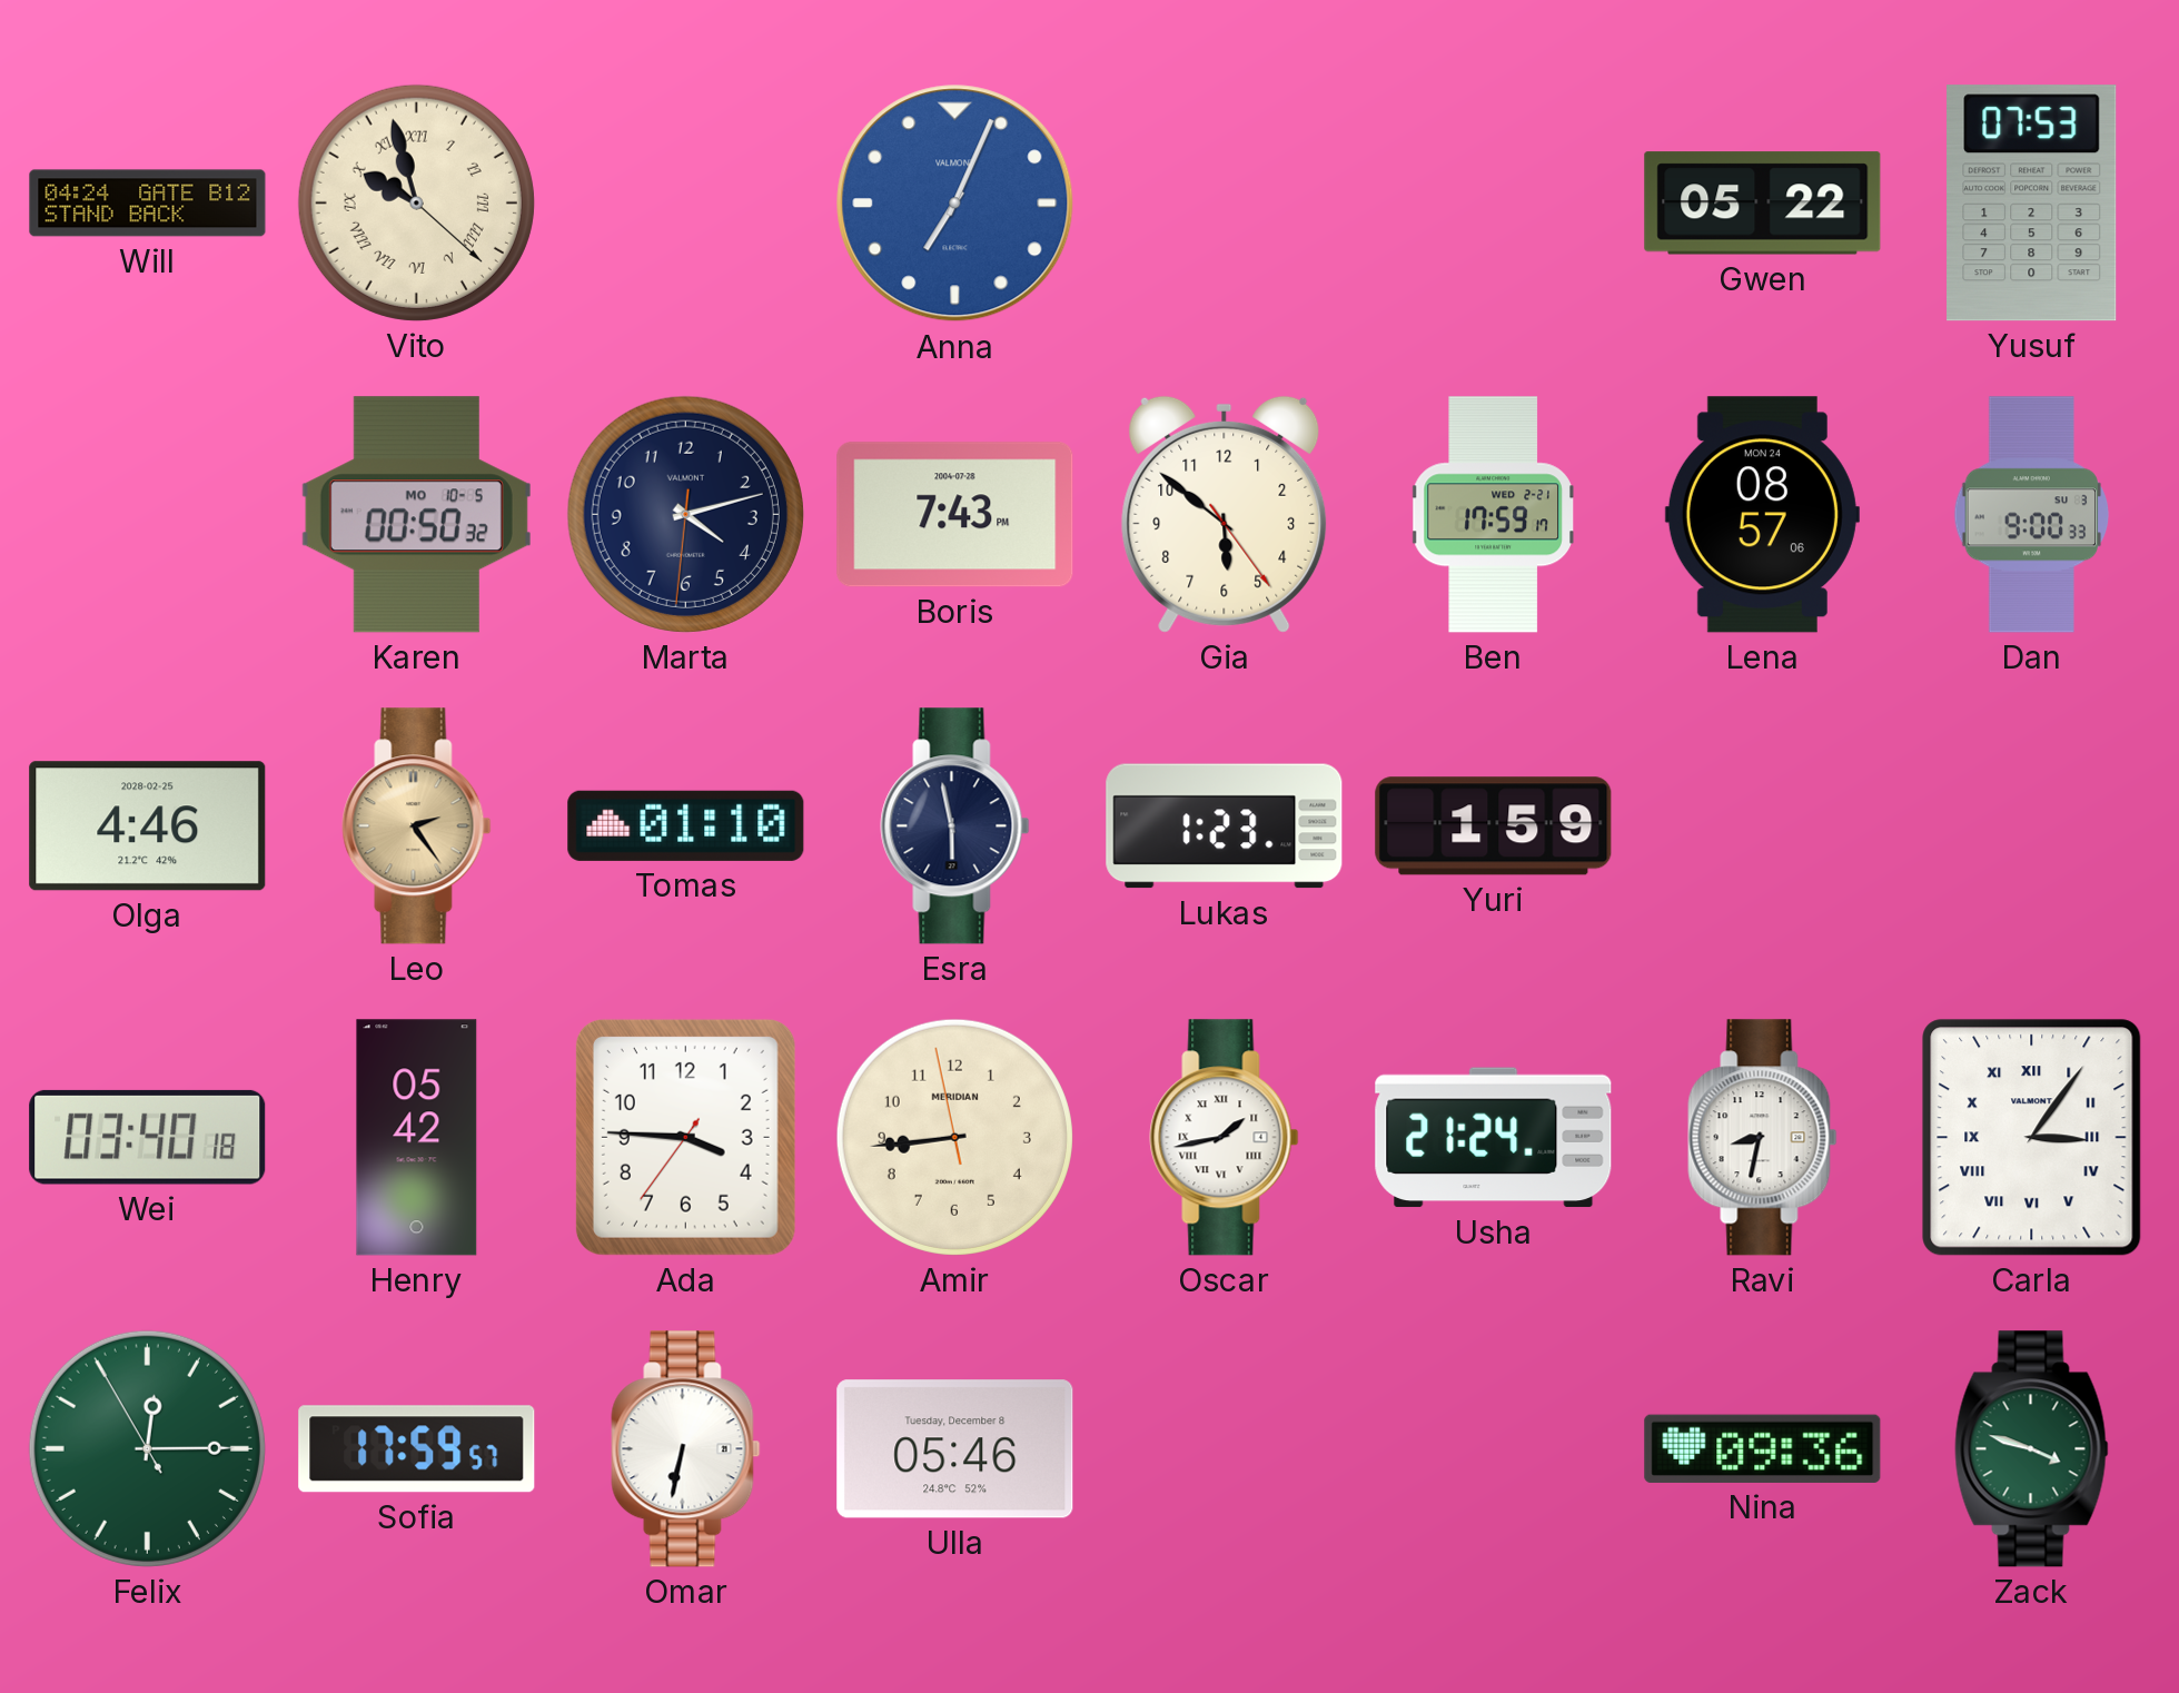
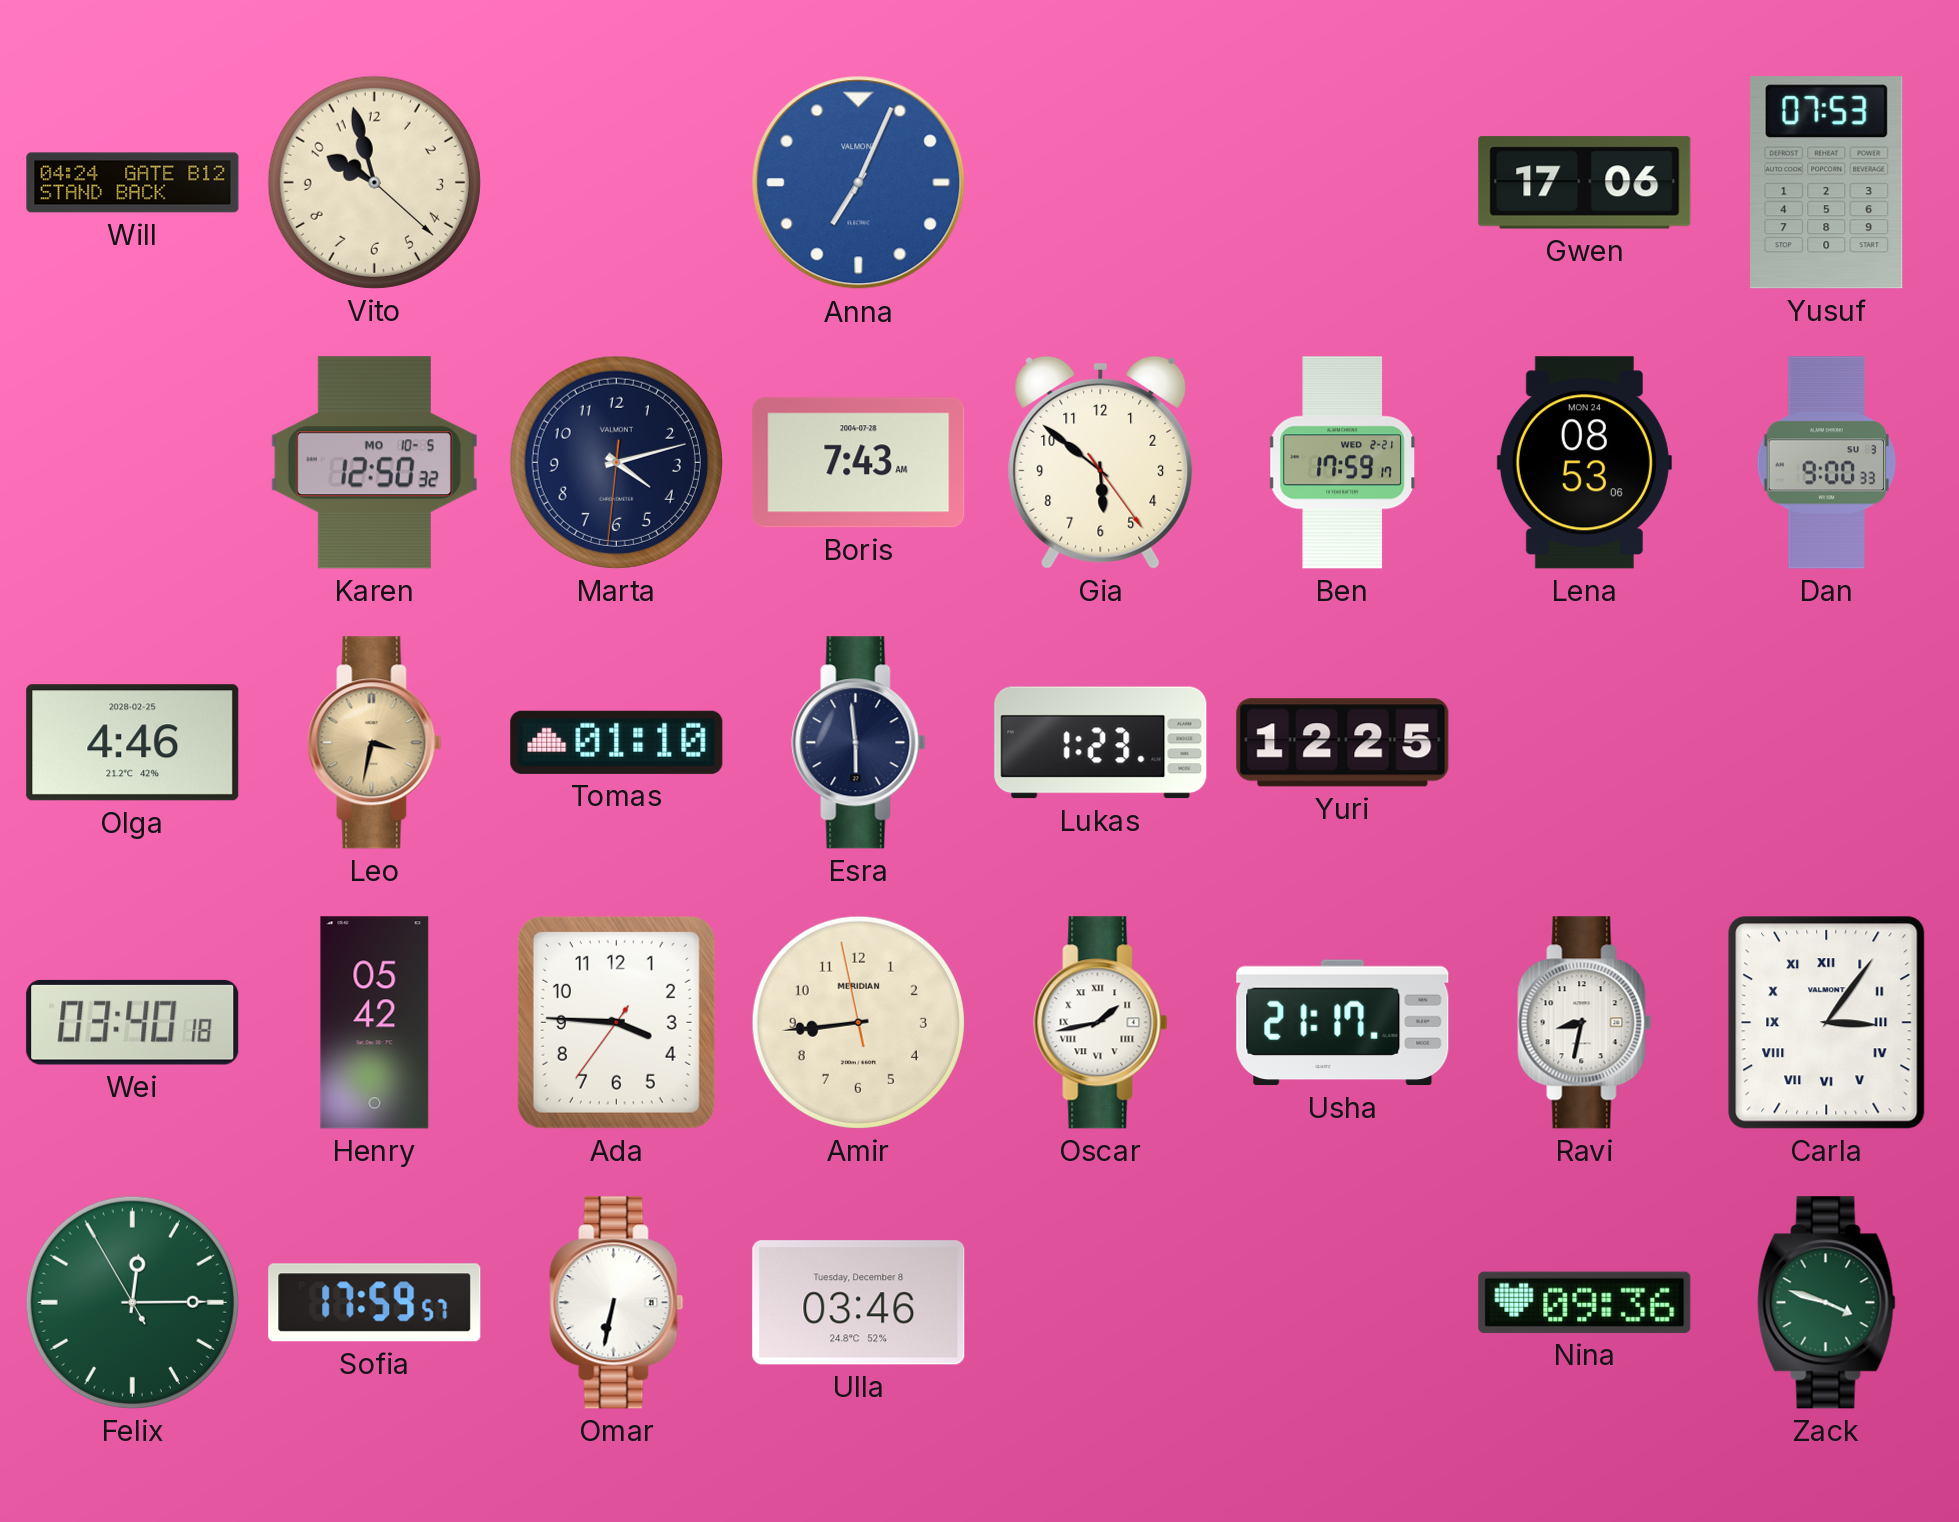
Vito numerals: Roman -> Arabic (374, 182)
Gwen: 05:22 -> 17:06 (1585, 183)
Karen: 00:50 -> 12:50 (374, 463)
Boris: 7:43 PM -> 7:43 AM (859, 463)
Lena: 08:57 -> 08:53 (1584, 463)
Leo: 2:24 -> 3:32 (375, 743)
Esra: 5:58 -> 5:59 (859, 743)
Yuri: 1:59 -> 12:25 (1343, 743)
Usha: 21:24 -> 21:17 (1343, 1023)
Ulla: 05:46 -> 03:46 (859, 1303)
